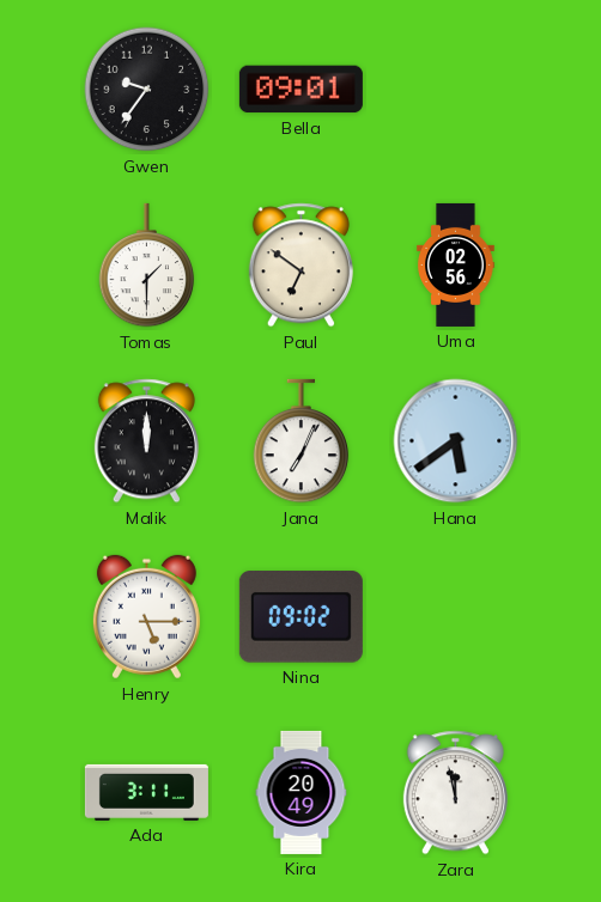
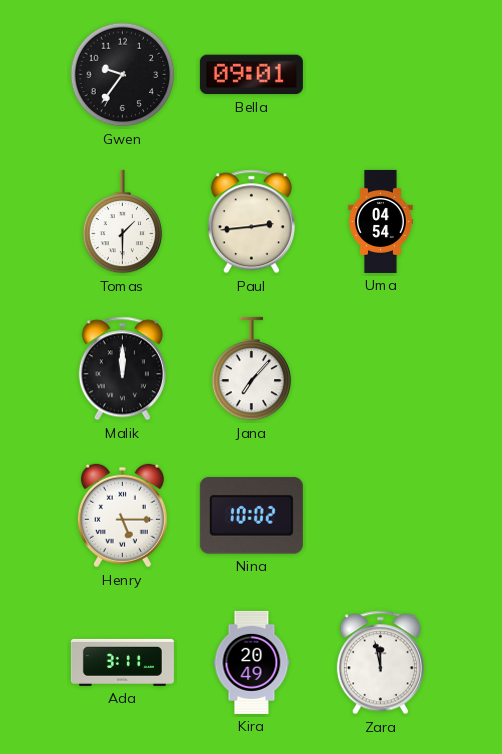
Paul: 6:51 -> 2:44 (251, 222)
Uma: 02:56 -> 04:54 (381, 221)
Jana: 7:04 -> 7:07 (252, 369)
Hana: 5:39 -> none (456, 441)
Nina: 09:02 -> 10:02 (251, 516)
